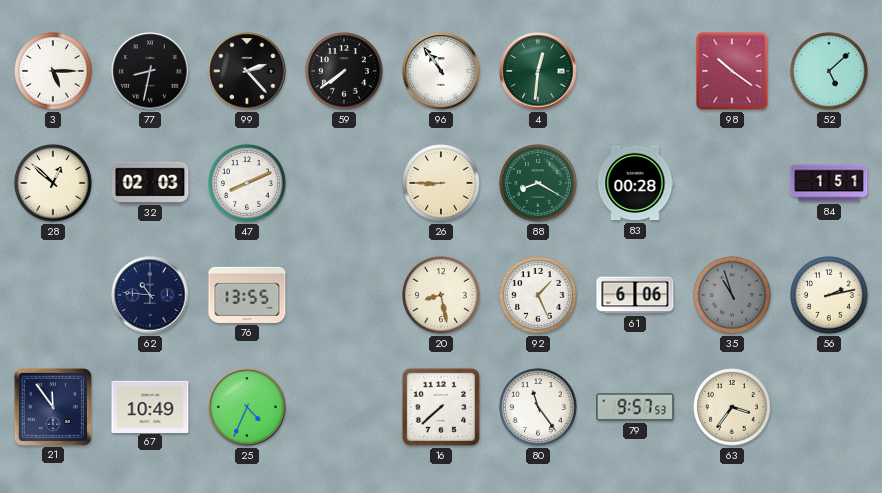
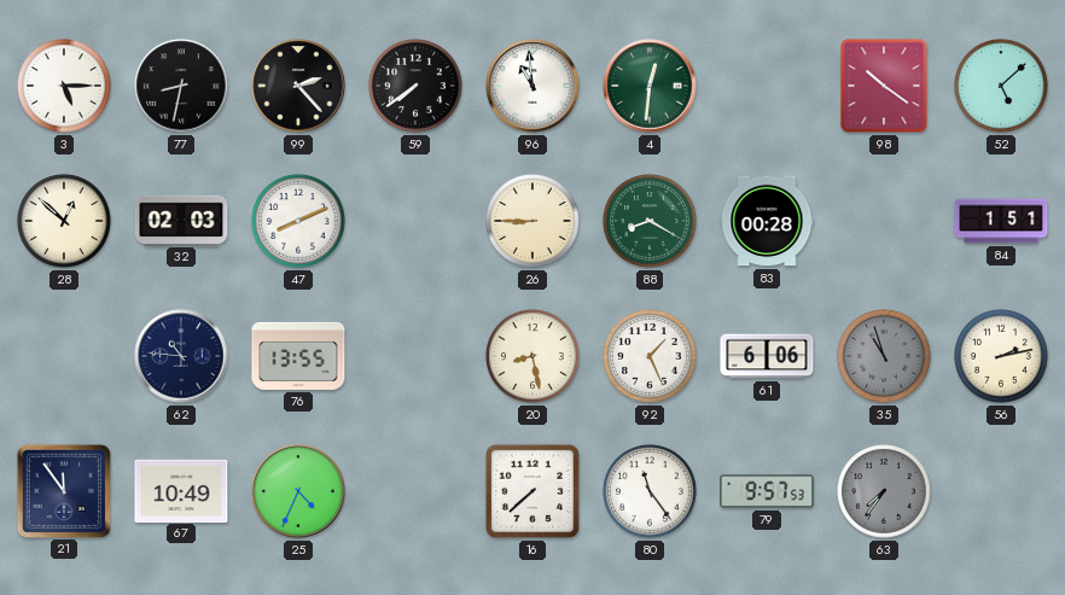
96: 10:54 -> 10:59 (532, 86)
63: 3:36 -> 7:36 (884, 491)
63 dial: cream -> grey (884, 491)
